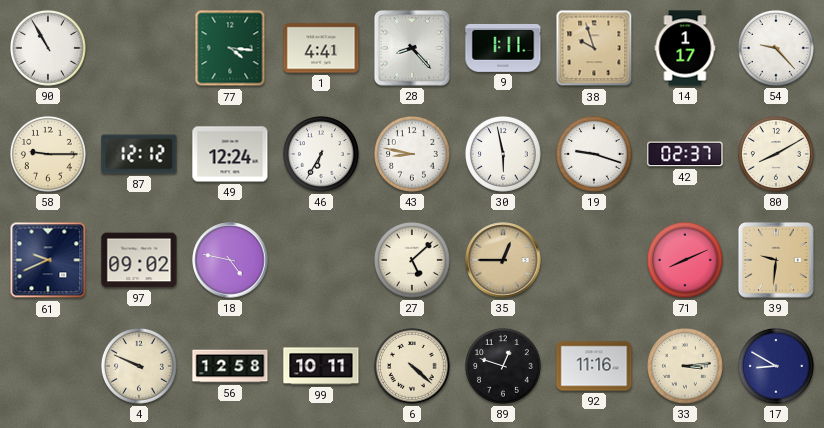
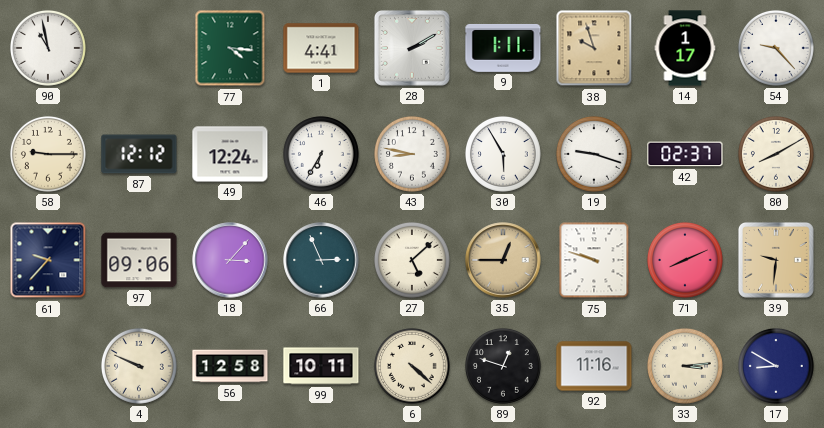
90: 10:55 -> 10:58 (48, 48)
28: 8:23 -> 2:10 (412, 48)
30: 5:58 -> 5:55 (503, 154)
61: 9:41 -> 9:37 (48, 260)
97: 09:02 -> 09:06 (139, 260)
18: 4:47 -> 3:07 (230, 260)
66: none -> 2:56 (321, 260)
75: none -> 9:48 (594, 260)
